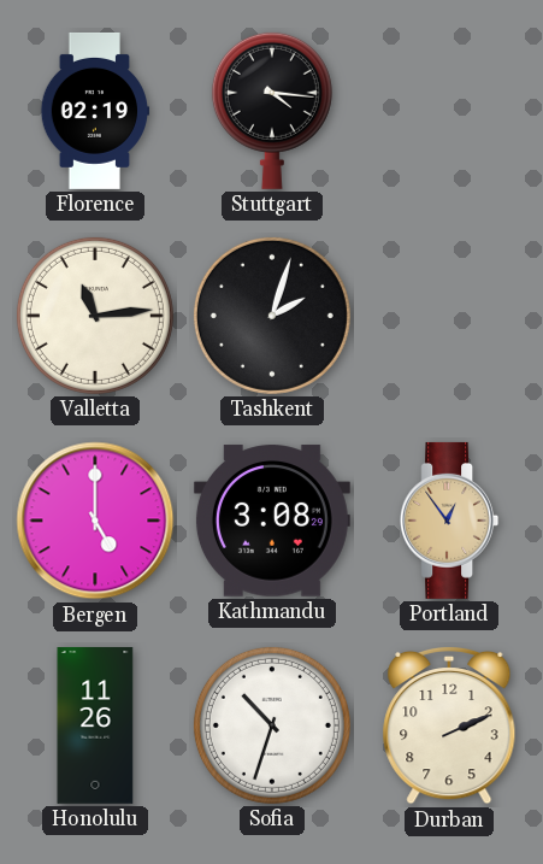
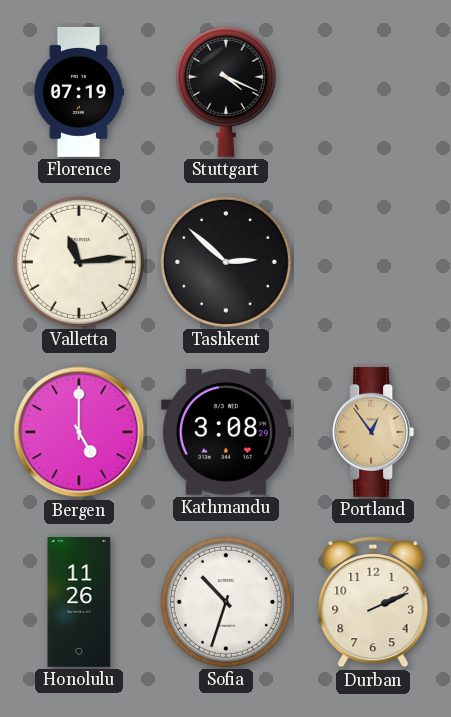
Florence: 02:19 -> 07:19 (79, 92)
Stuttgart: 4:16 -> 4:19 (226, 92)
Tashkent: 2:03 -> 2:52 (226, 262)
